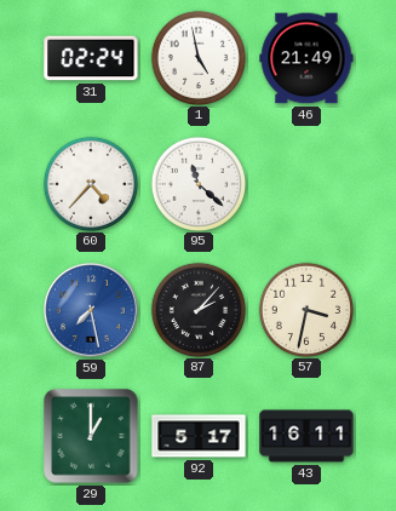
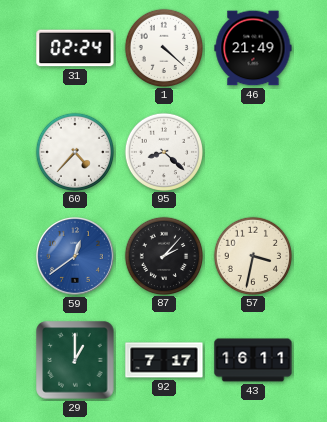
1: 4:58 -> 4:22 (163, 47)
95: 11:22 -> 8:22 (163, 151)
59: 7:28 -> 12:39 (75, 256)
92: 5:17 -> 7:17 (164, 360)
